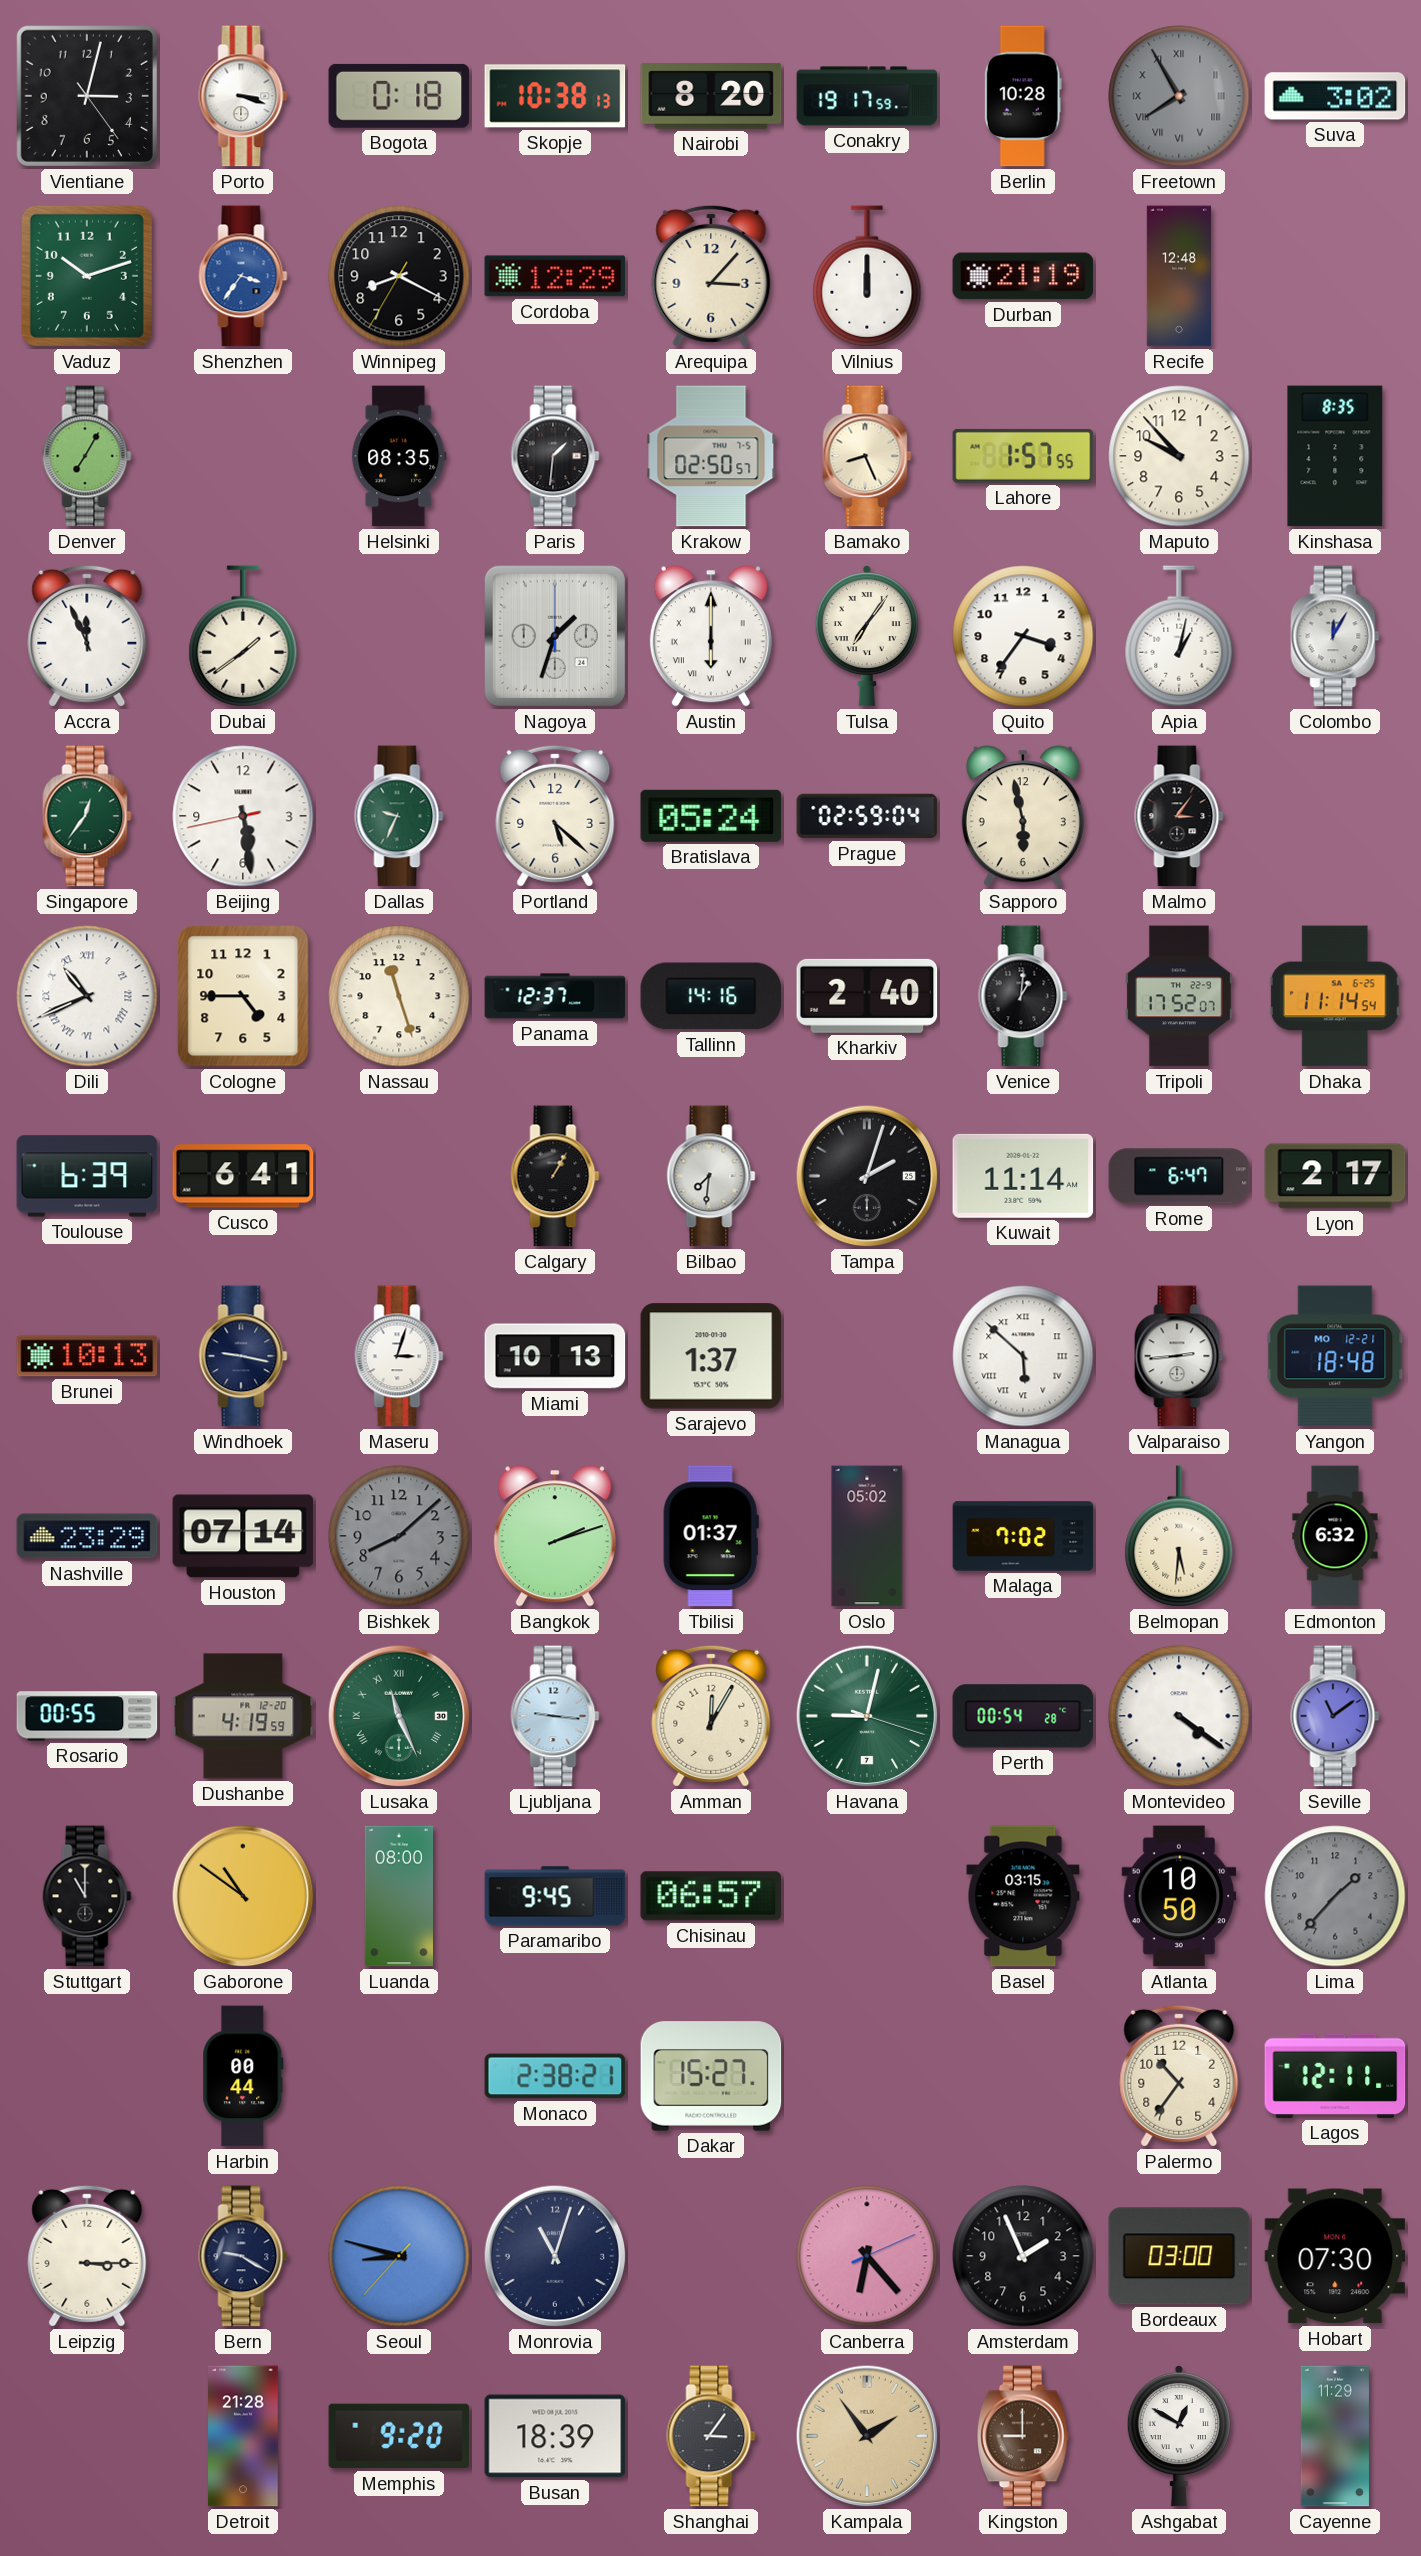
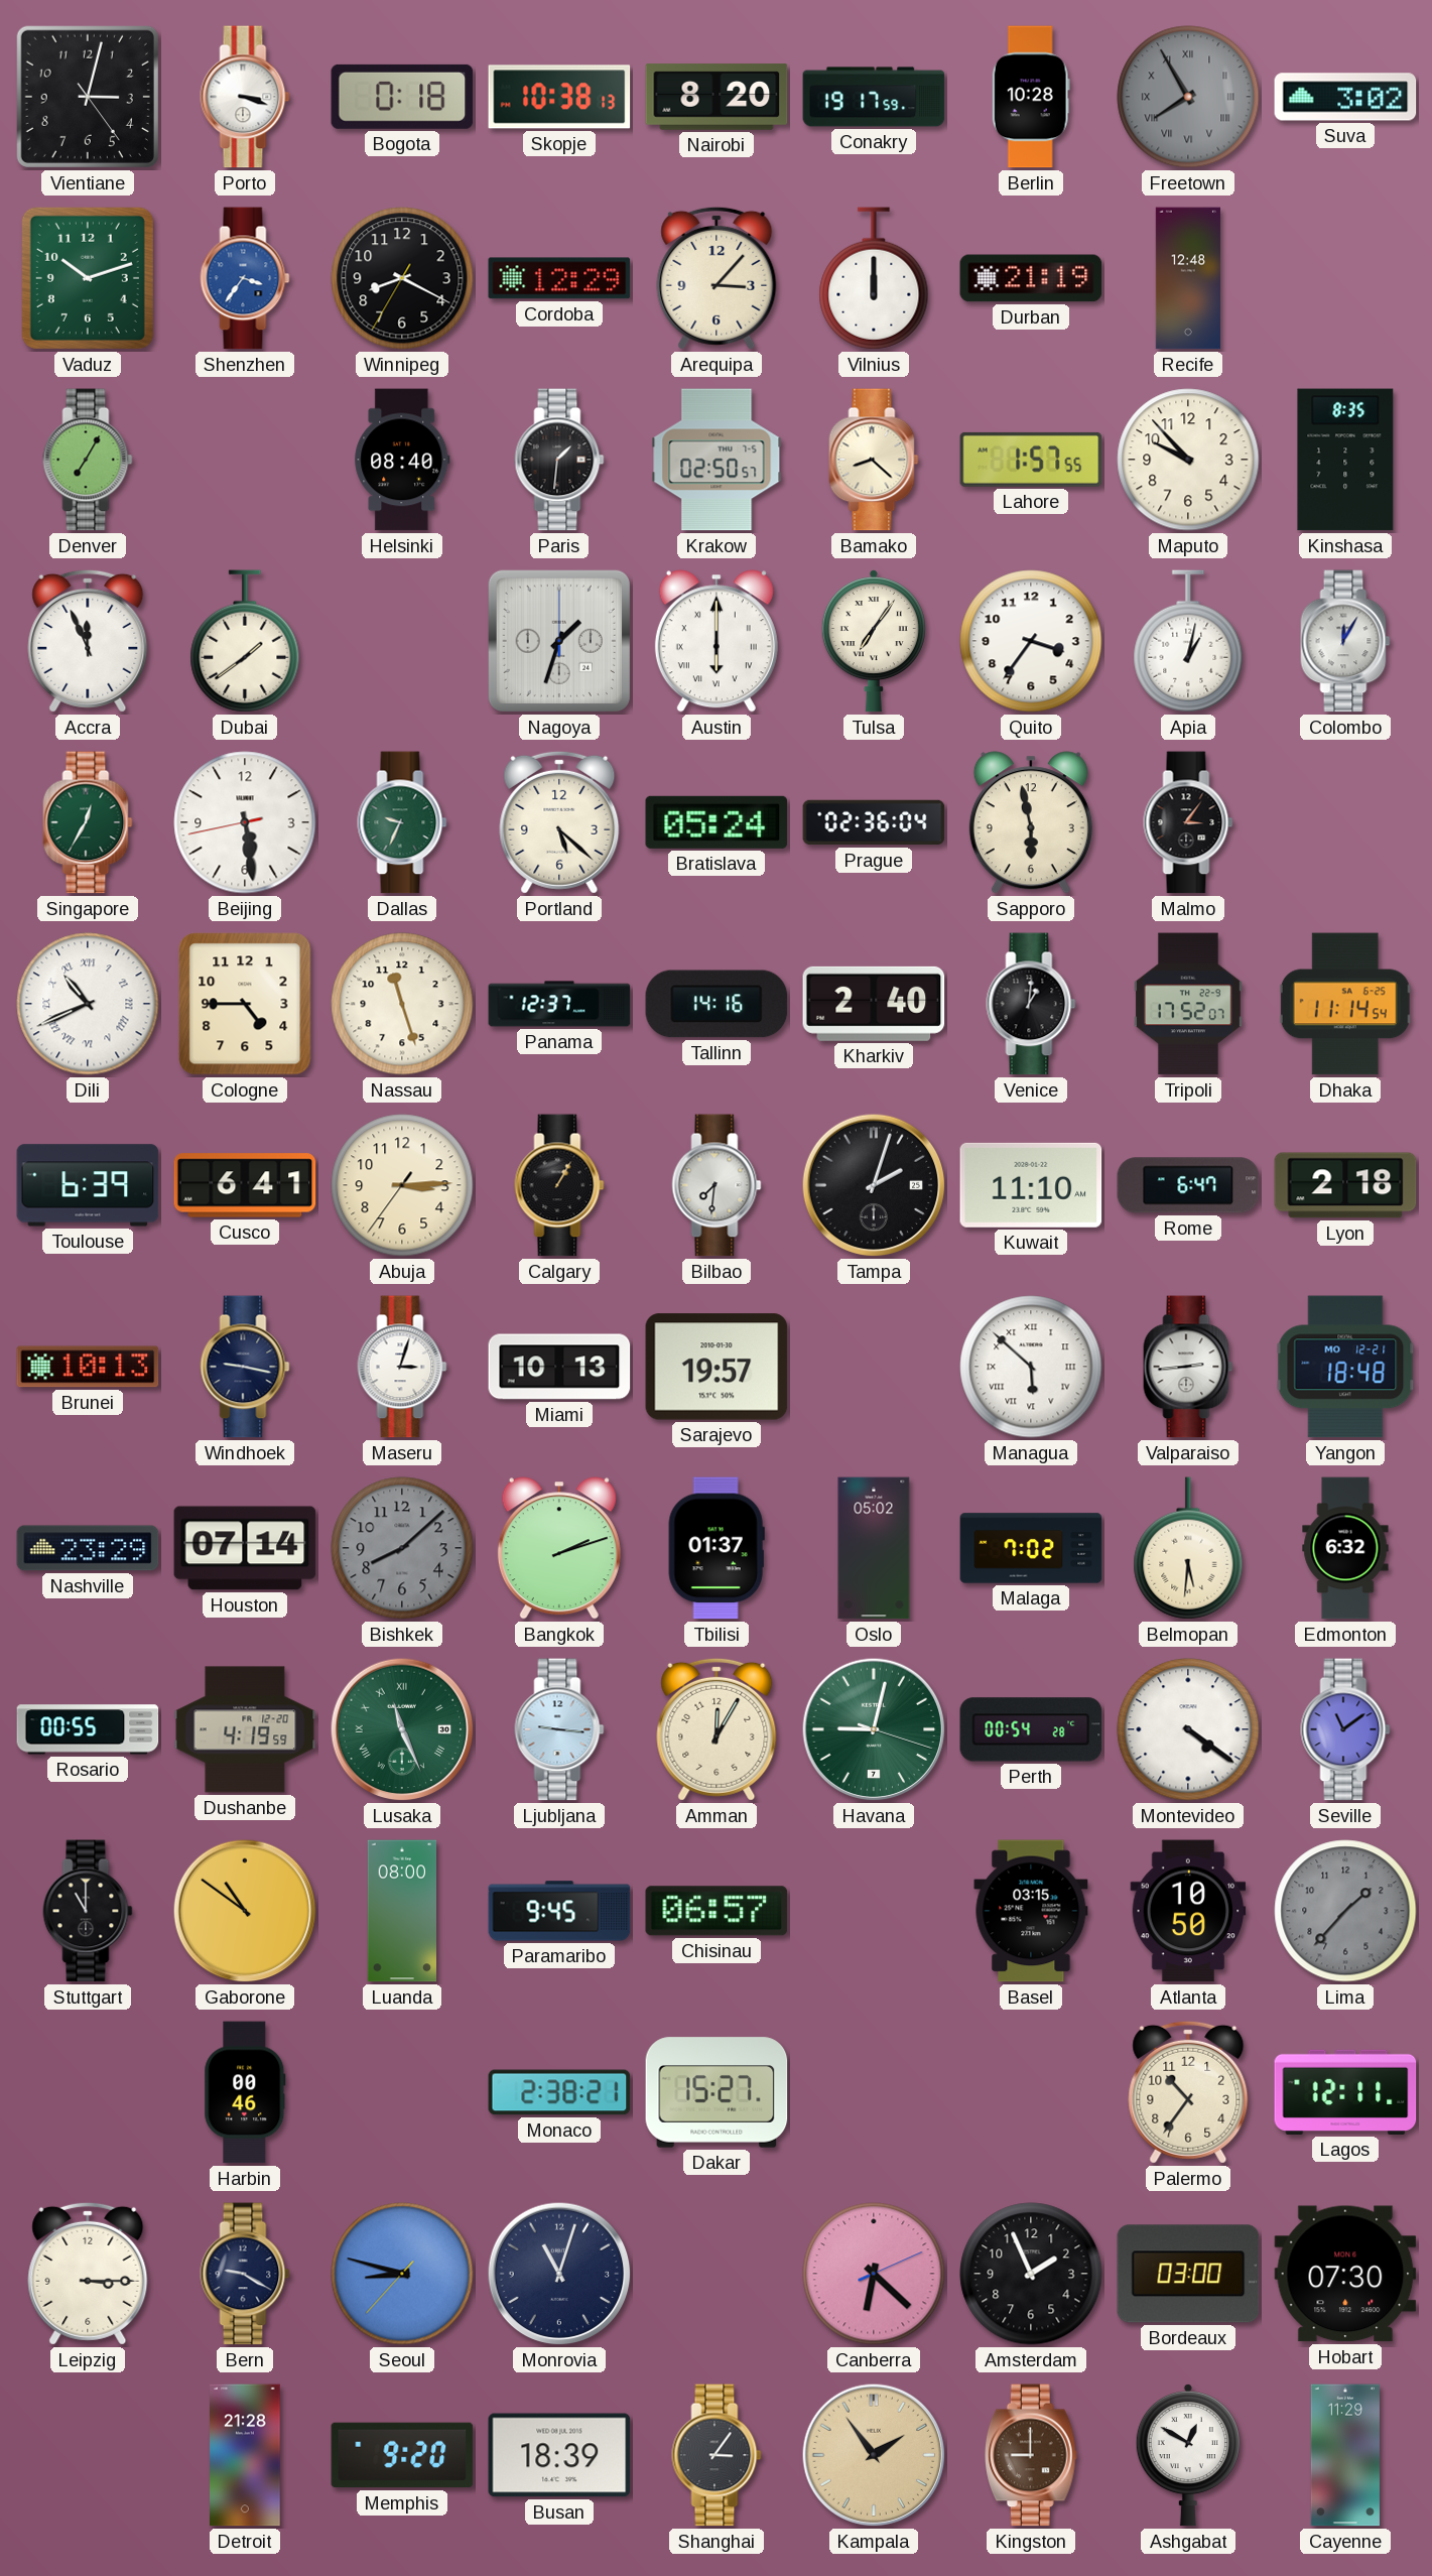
Helsinki: 08:35 -> 08:40 (402, 460)
Bamako: 8:26 -> 8:22 (874, 460)
Singapore: 12:36 -> 12:35 (88, 822)
Prague: 02:59 -> 02:36 (874, 822)
Abuja: none -> 3:14 (402, 1185)
Kuwait: 11:14 -> 11:10 (1031, 1185)
Lyon: 2:17 -> 2:18 (1345, 1185)
Sarajevo: 1:37 -> 19:57 (717, 1367)
Harbin: 00:44 -> 00:46 (245, 2092)
Canberra: 6:23 -> 6:22 (874, 2274)
